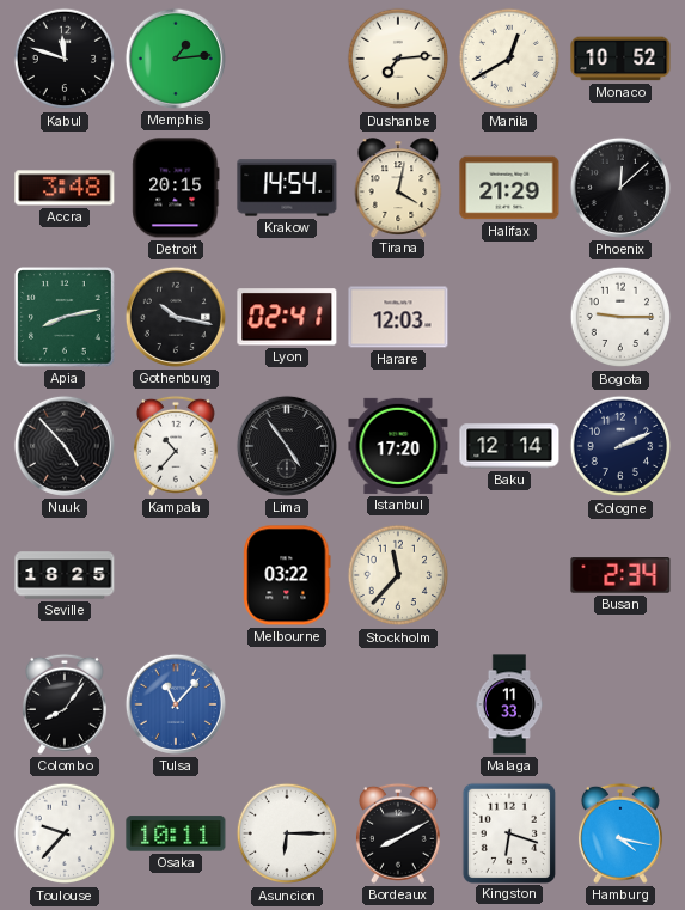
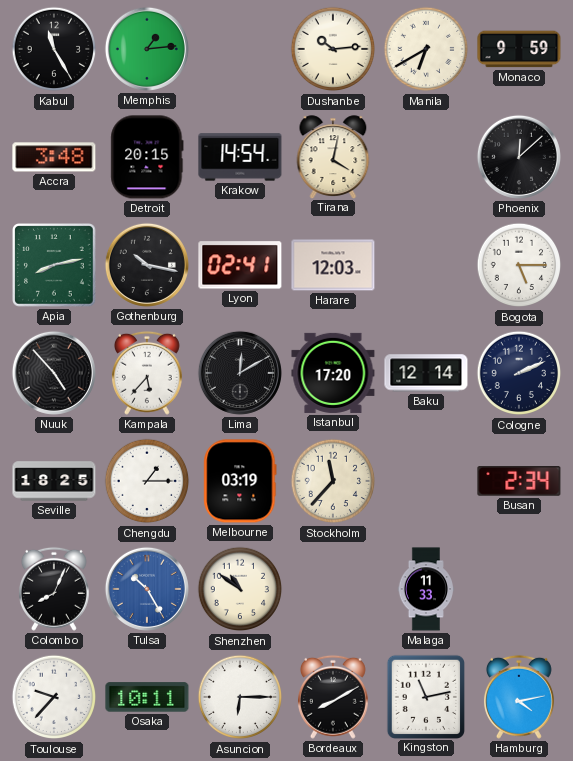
Kabul: 11:48 -> 11:25 (54, 49)
Dushanbe: 7:14 -> 10:14 (333, 49)
Manila: 12:40 -> 6:40 (426, 49)
Monaco: 10:52 -> 9:59 (519, 49)
Halifax: 21:29 -> none (509, 188)
Bogota: 9:15 -> 5:15 (519, 265)
Kampala: 10:37 -> 5:37 (147, 373)
Lima: 4:54 -> 12:10 (240, 373)
Chengdu: none -> 1:15 (147, 481)
Melbourne: 03:22 -> 03:19 (240, 481)
Colombo: 8:06 -> 8:04 (54, 589)
Tulsa: 11:07 -> 10:25 (147, 589)
Shenzhen: none -> 10:51 (240, 589)
Kingston: 6:18 -> 11:13 (425, 696)
Hamburg: 4:17 -> 4:13 (519, 697)
